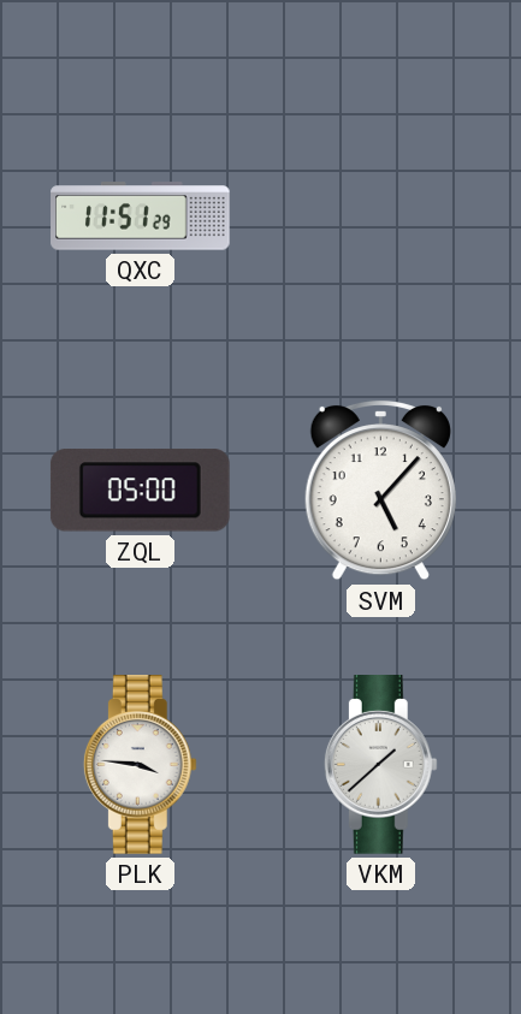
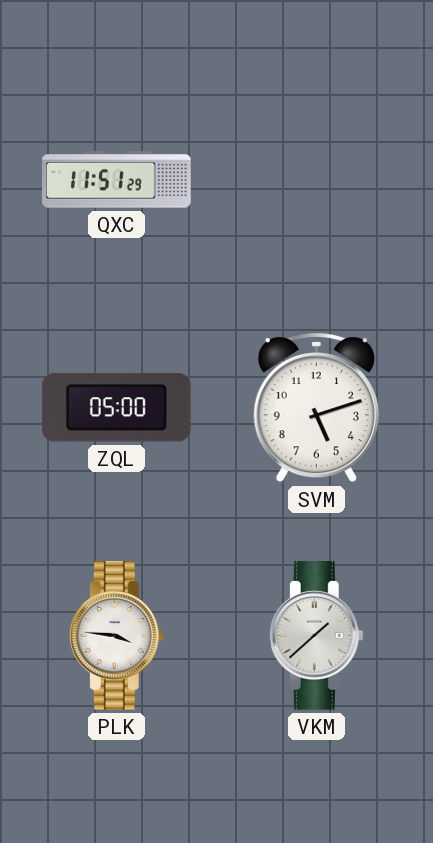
SVM: 5:07 -> 5:12 (316, 407)
